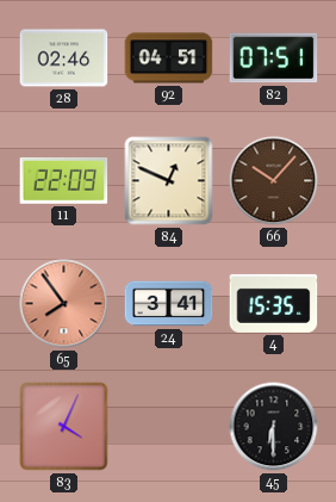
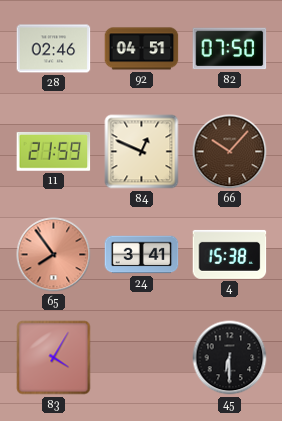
82: 07:51 -> 07:50 (230, 49)
11: 22:09 -> 21:59 (54, 151)
4: 15:35 -> 15:38 (230, 254)
83: 4:04 -> 4:05 (54, 358)
